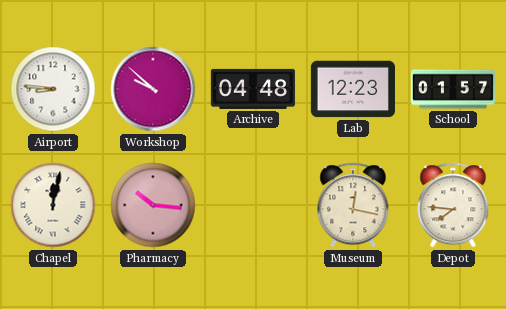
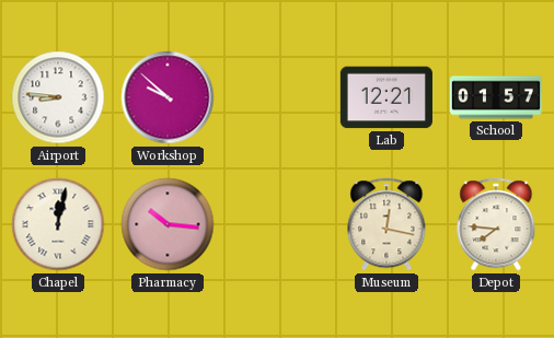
Archive: 04:48 -> none (253, 89)
Lab: 12:23 -> 12:21 (386, 97)
